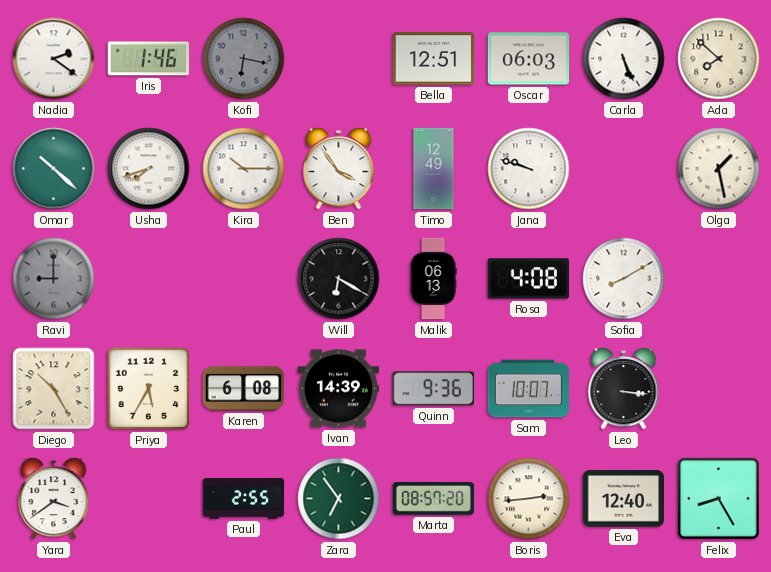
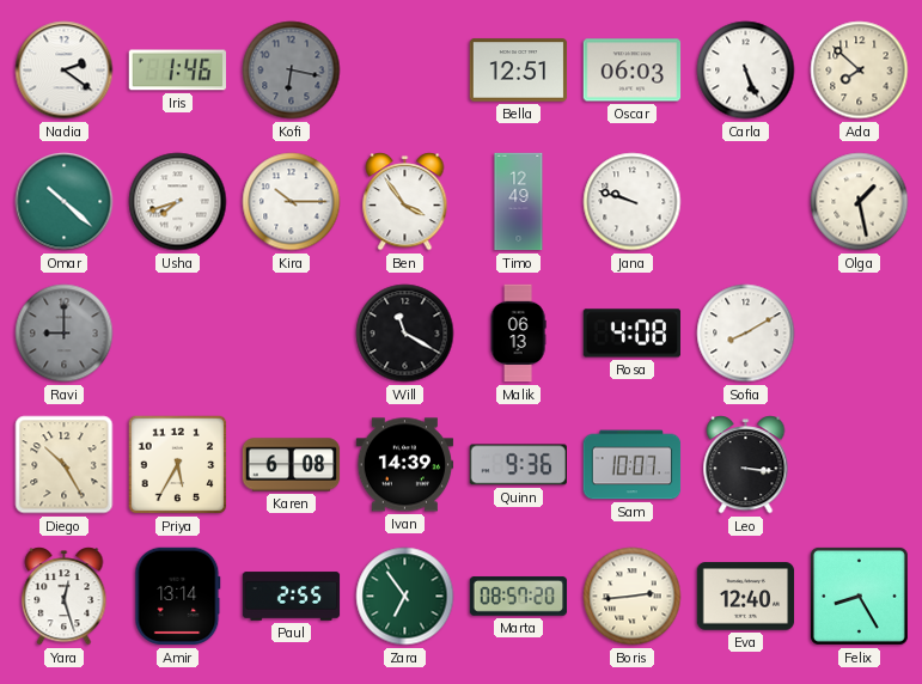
Will: 6:20 -> 11:20 (405, 334)
Yara: 3:39 -> 12:27 (65, 597)
Amir: none -> 13:14 (178, 597)
